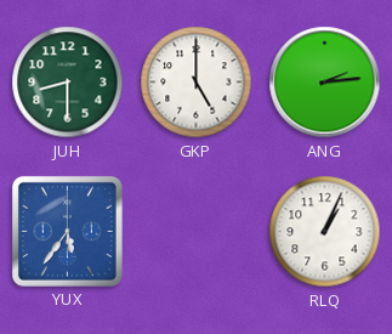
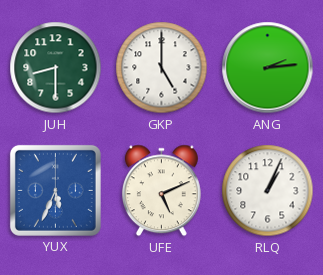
YUX: 5:36 -> 5:34 (55, 190)
UFE: none -> 5:11 (161, 191)
